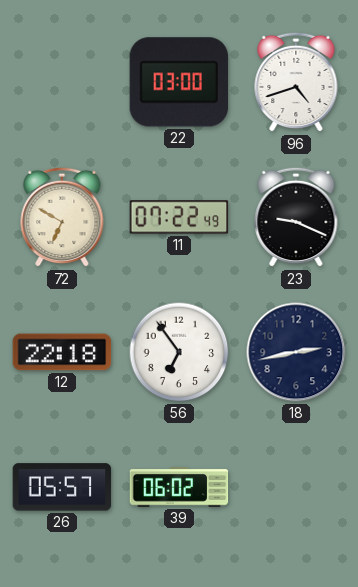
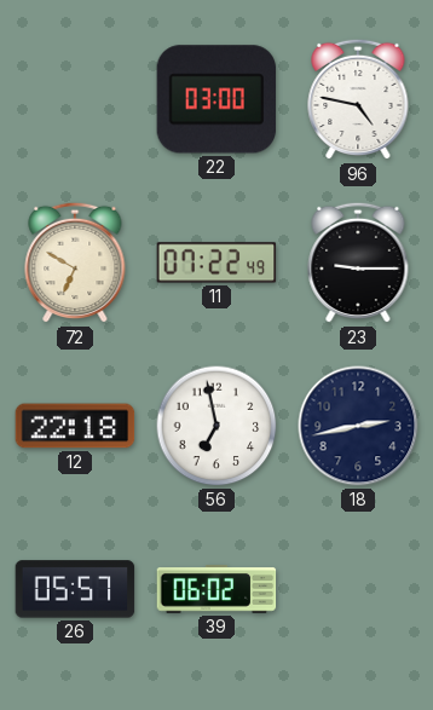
96: 4:42 -> 4:47 (358, 99)
23: 9:19 -> 9:15 (358, 262)
56: 6:54 -> 6:58 (217, 426)
